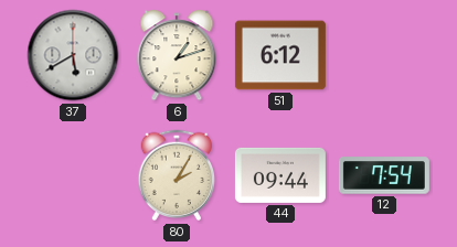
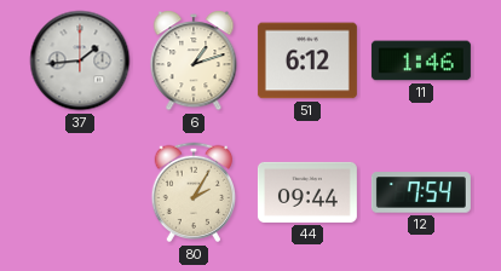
37: 5:40 -> 1:44 (80, 60)
11: none -> 1:46 (421, 60)
